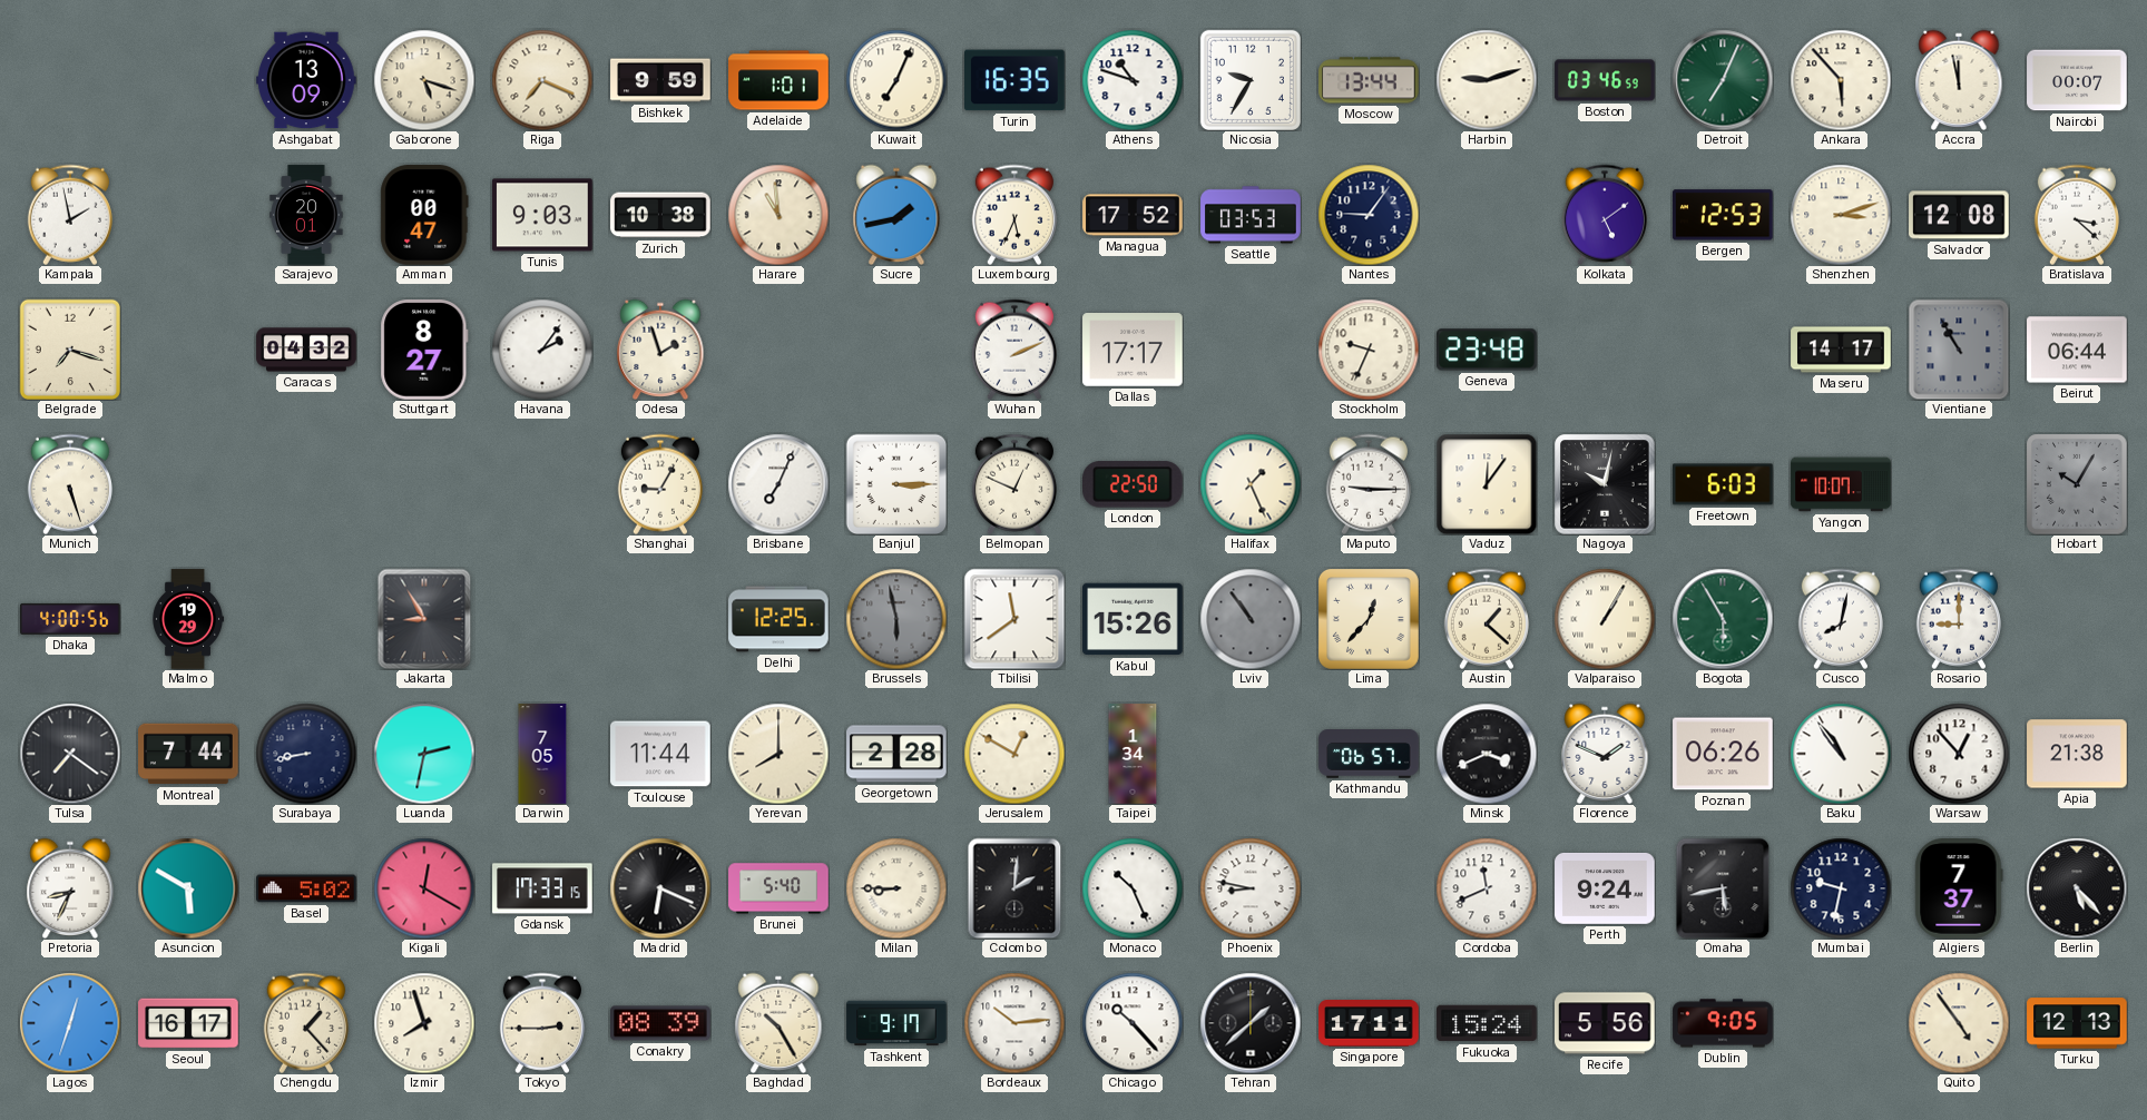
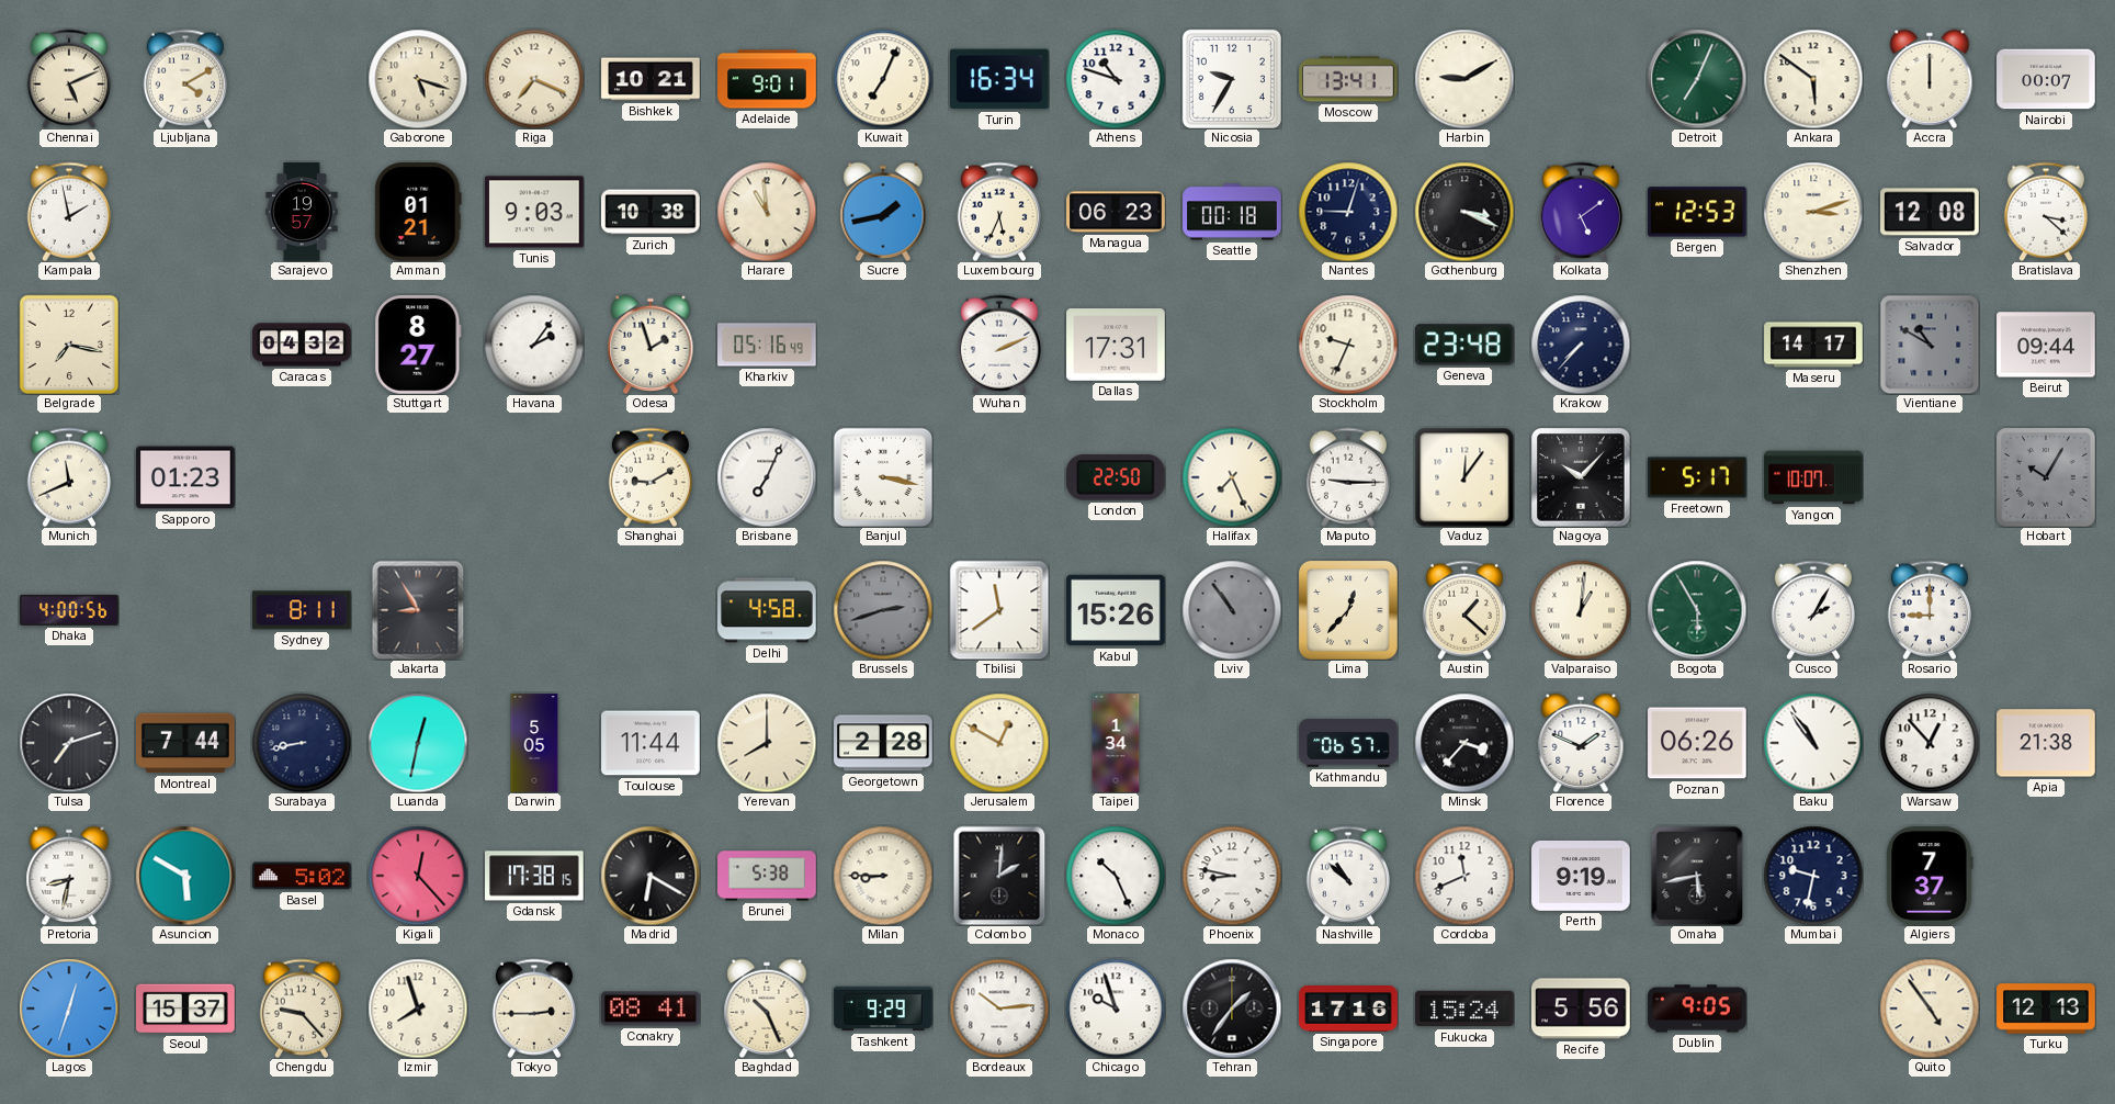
Chennai: none -> 5:11 (69, 79)
Ljubljana: none -> 4:10 (185, 79)
Ashgabat: 13:09 -> none (306, 80)
Bishkek: 9:59 -> 10:21 (651, 79)
Adelaide: 1:01 -> 9:01 (767, 79)
Turin: 16:35 -> 16:34 (1000, 79)
Moscow: 13:44 -> 13:41 (1348, 79)
Harbin: 9:12 -> 9:10 (1464, 79)
Boston: 03:46 -> none (1605, 80)
Ankara: 5:53 -> 5:51 (1813, 79)
Accra: 11:58 -> 12:00 (1930, 79)
Sarajevo: 20:01 -> 19:57 (302, 212)
Amman: 00:47 -> 01:21 (418, 212)
Managua: 17:52 -> 06:23 (1116, 212)
Seattle: 03:53 -> 00:18 (1232, 212)
Nantes: 9:06 -> 9:03 (1348, 212)
Gothenburg: none -> 3:19 (1464, 212)
Belgrade: 7:18 -> 7:17 (69, 345)
Kharkiv: none -> 05:16 (767, 345)
Dallas: 17:17 -> 17:31 (1116, 345)
Krakow: none -> 7:37 (1581, 345)
Vientiane: 10:55 -> 10:50 (1930, 345)
Beirut: 06:44 -> 09:44 (2046, 345)
Munich: 5:27 -> 11:41 (69, 477)
Sapporo: none -> 01:23 (185, 477)
Shanghai: 9:05 -> 9:10 (651, 477)
Banjul: 3:15 -> 3:17 (883, 477)
Belmopan: 12:49 -> none (1014, 484)
Halifax: 1:26 -> 7:26 (1232, 477)
Nagoya: 10:02 -> 10:07 (1581, 477)
Freetown: 6:03 -> 5:17 (1698, 477)
Malmo: 19:29 -> none (187, 619)
Sydney: none -> 8:11 (303, 610)
Delhi: 12:25 -> 4:58 (767, 610)
Brussels: 5:58 -> 2:42 (883, 610)
Valparaiso: 1:05 -> 1:01 (1581, 610)
Cusco: 8:02 -> 2:05 (1813, 610)
Tulsa: 7:21 -> 7:12 (69, 743)
Luanda: 2:32 -> 12:32 (418, 743)
Darwin: 7:05 -> 5:05 (534, 743)
Minsk: 3:41 -> 3:37 (1464, 743)
Pretoria: 8:34 -> 8:32 (69, 876)
Kigali: 12:20 -> 12:23 (418, 876)
Gdansk: 17:33 -> 17:38 (534, 876)
Madrid: 6:19 -> 6:20 (651, 876)
Brunei: 5:40 -> 5:38 (767, 876)
Nashville: none -> 10:52 (1348, 876)
Perth: 9:24 -> 9:19 (1581, 876)
Berlin: 5:23 -> none (2077, 888)
Seoul: 16:17 -> 15:37 (185, 1009)
Chengdu: 1:23 -> 9:23 (302, 1009)
Conakry: 08:39 -> 08:41 (651, 1009)
Baghdad: 10:25 -> 10:26 (767, 1009)
Tashkent: 9:17 -> 9:29 (883, 1009)
Chicago: 10:23 -> 9:57 (1116, 1009)
Tehran: 1:38 -> 1:36 (1232, 1009)
Singapore: 17:11 -> 17:16 (1348, 1010)
